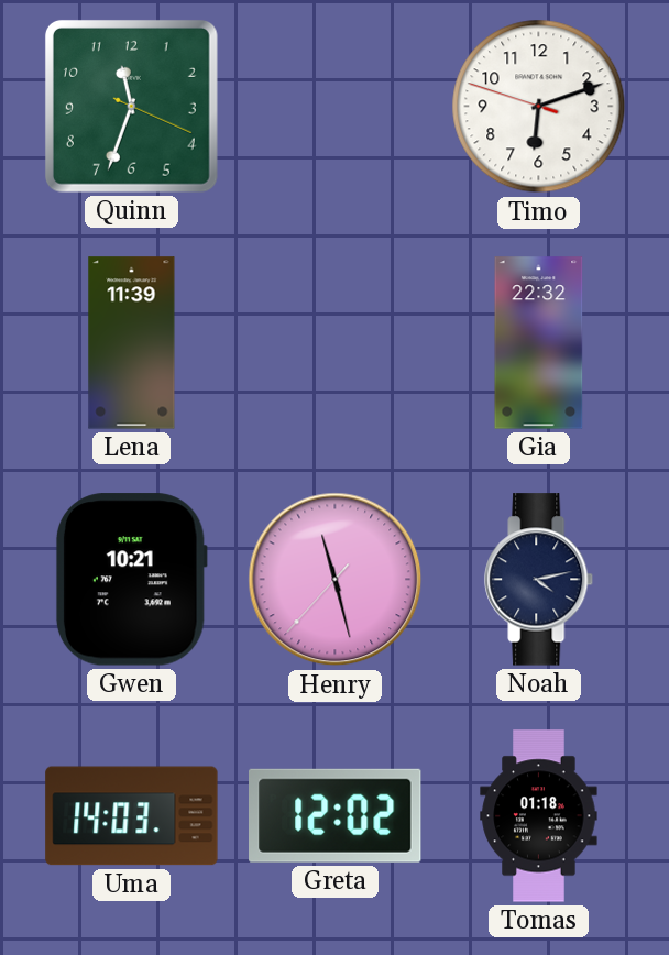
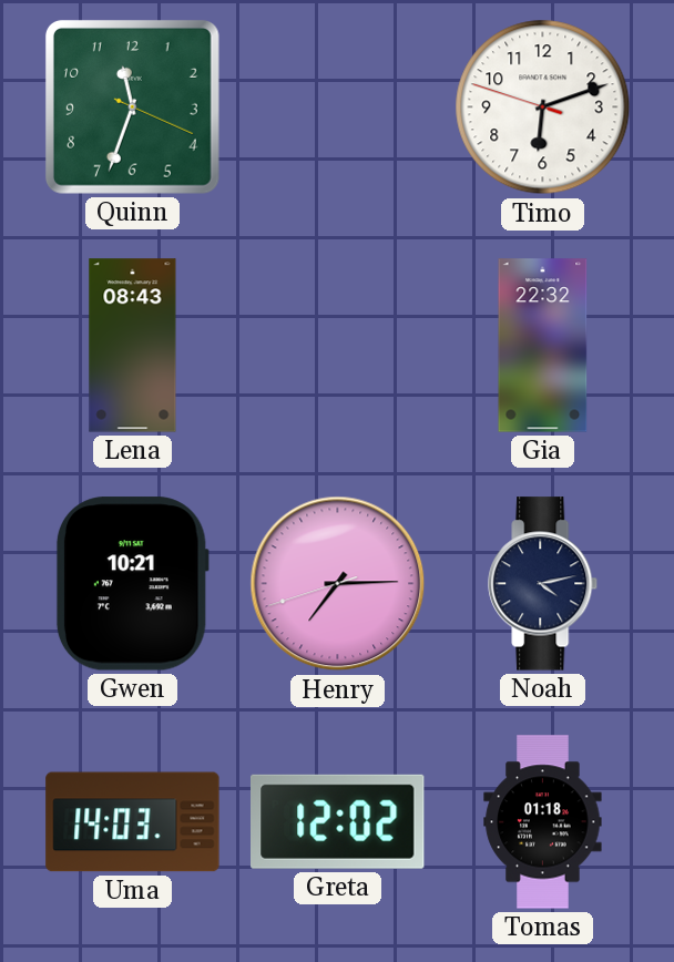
Lena: 11:39 -> 08:43 (133, 346)
Henry: 11:27 -> 7:14 (338, 584)
